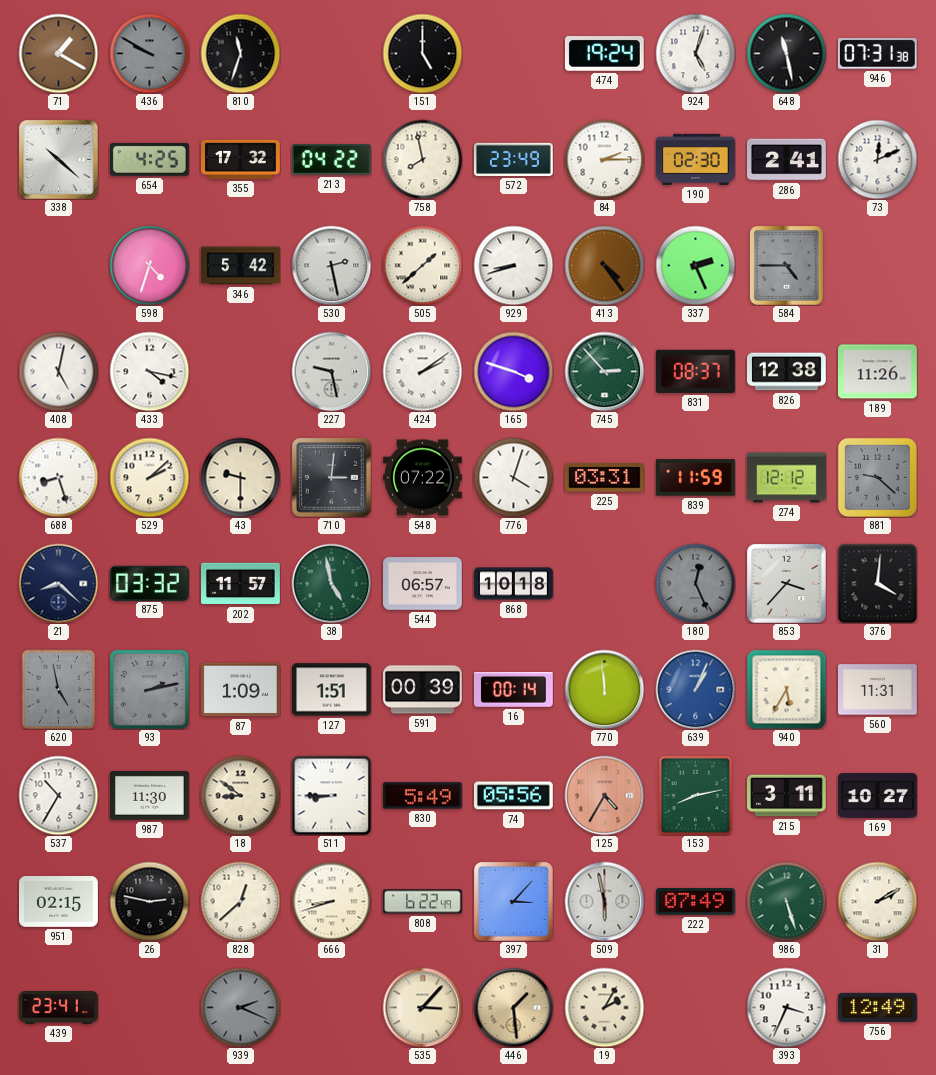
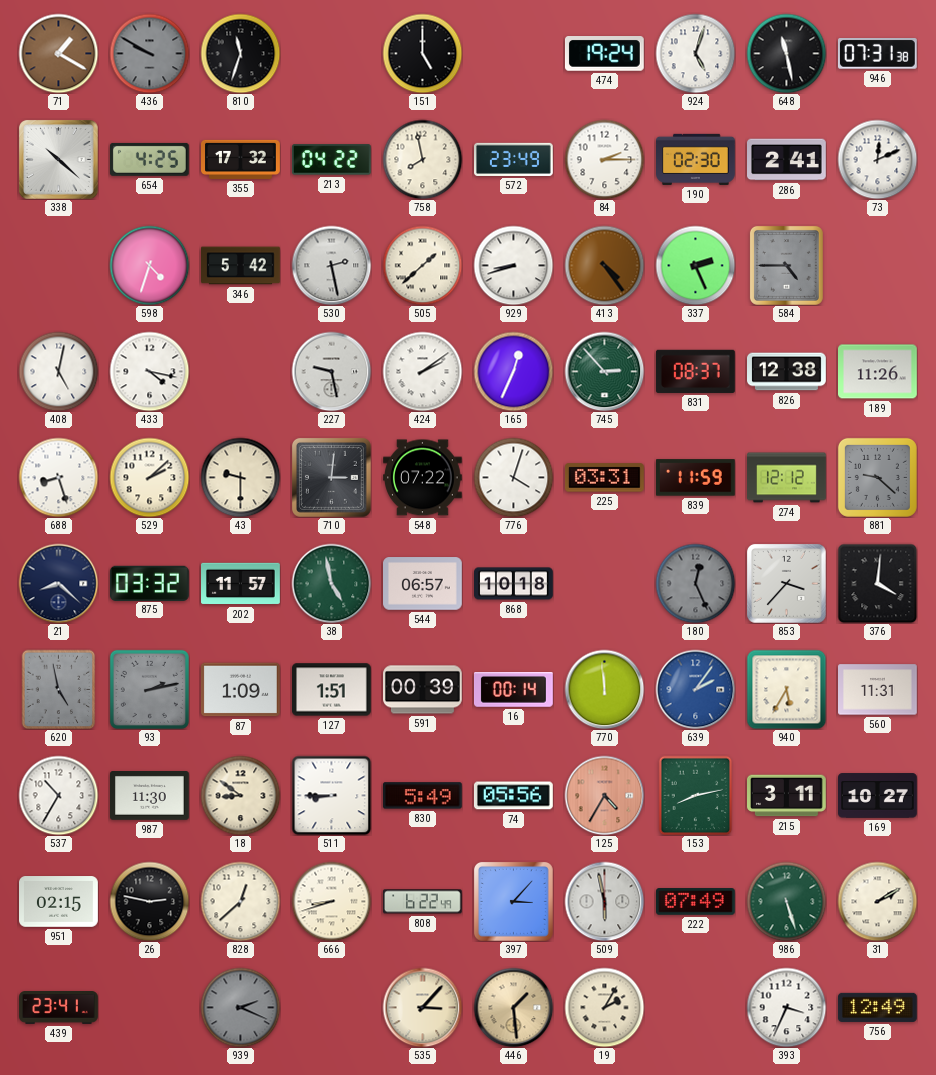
165: 3:48 -> 12:34 (513, 371)
639: 1:04 -> 2:06 (695, 689)
